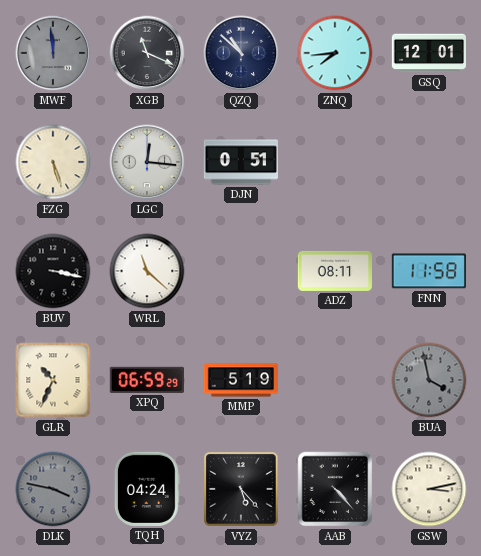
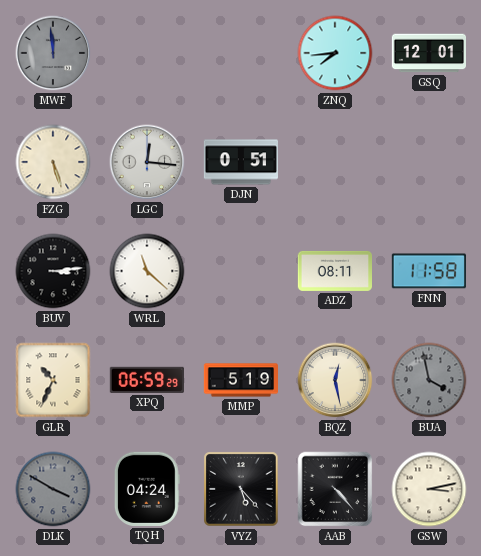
XGB: 11:19 -> none (147, 53)
QZQ: 10:52 -> none (241, 53)
BUV: 3:17 -> 3:14 (53, 271)
BQZ: none -> 12:28 (335, 380)
DLK: 3:47 -> 3:50 (53, 489)
